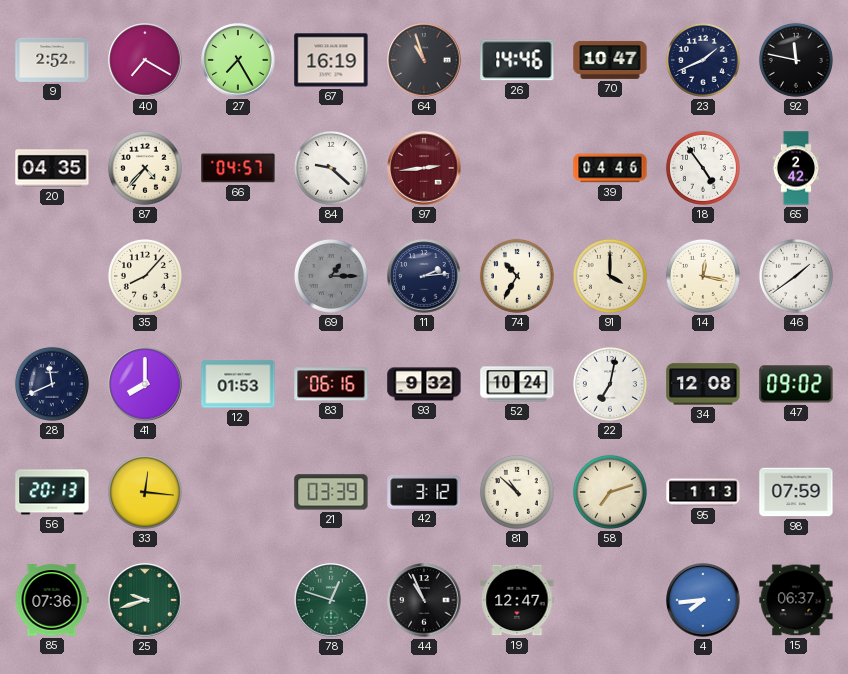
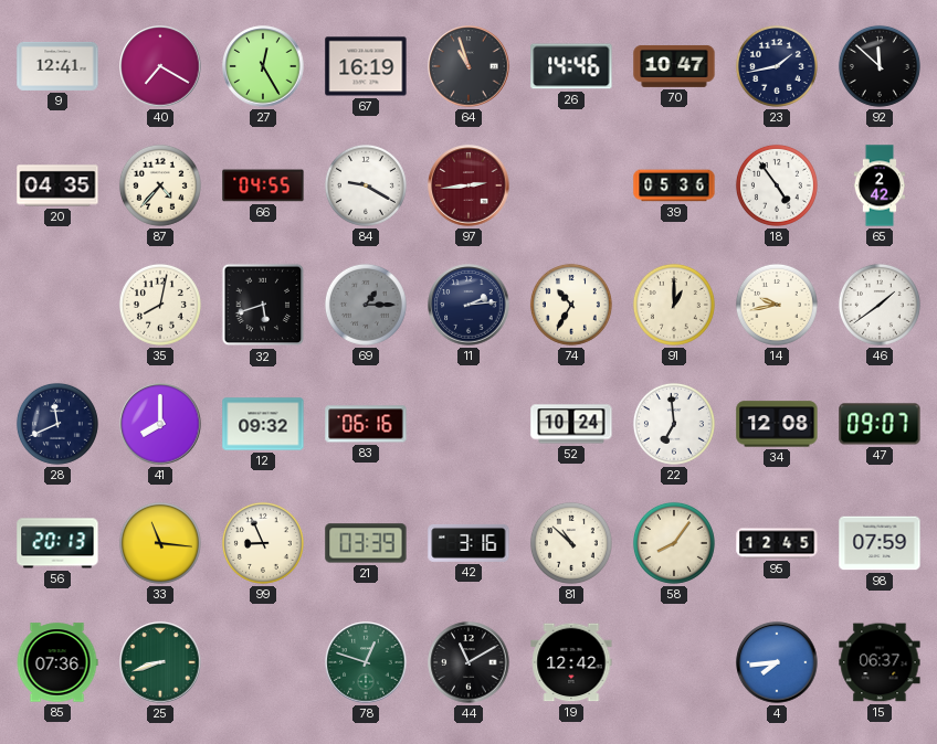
9: 2:52 -> 12:41 (57, 66)
27: 7:25 -> 12:25 (263, 66)
23: 1:41 -> 1:43 (777, 66)
92: 11:47 -> 11:52 (880, 66)
66: 04:57 -> 04:55 (263, 185)
84: 9:22 -> 9:20 (366, 185)
39: 04:46 -> 05:36 (674, 185)
35: 8:07 -> 8:02 (160, 305)
32: none -> 5:42 (263, 305)
91: 4:00 -> 1:00 (674, 305)
14: 12:17 -> 9:43 (777, 305)
12: 01:53 -> 09:32 (263, 424)
93: 9:32 -> none (424, 384)
22: 7:02 -> 6:59 (674, 424)
47: 09:02 -> 09:07 (880, 424)
33: 12:16 -> 11:16 (160, 543)
99: none -> 8:56 (263, 543)
42: 3:12 -> 3:16 (468, 543)
58: 7:12 -> 8:06 (674, 543)
95: 1:13 -> 12:45 (777, 543)
25: 9:42 -> 8:42 (160, 662)
44: 10:56 -> 11:10 (468, 662)
19: 12:47 -> 12:42 (571, 662)
